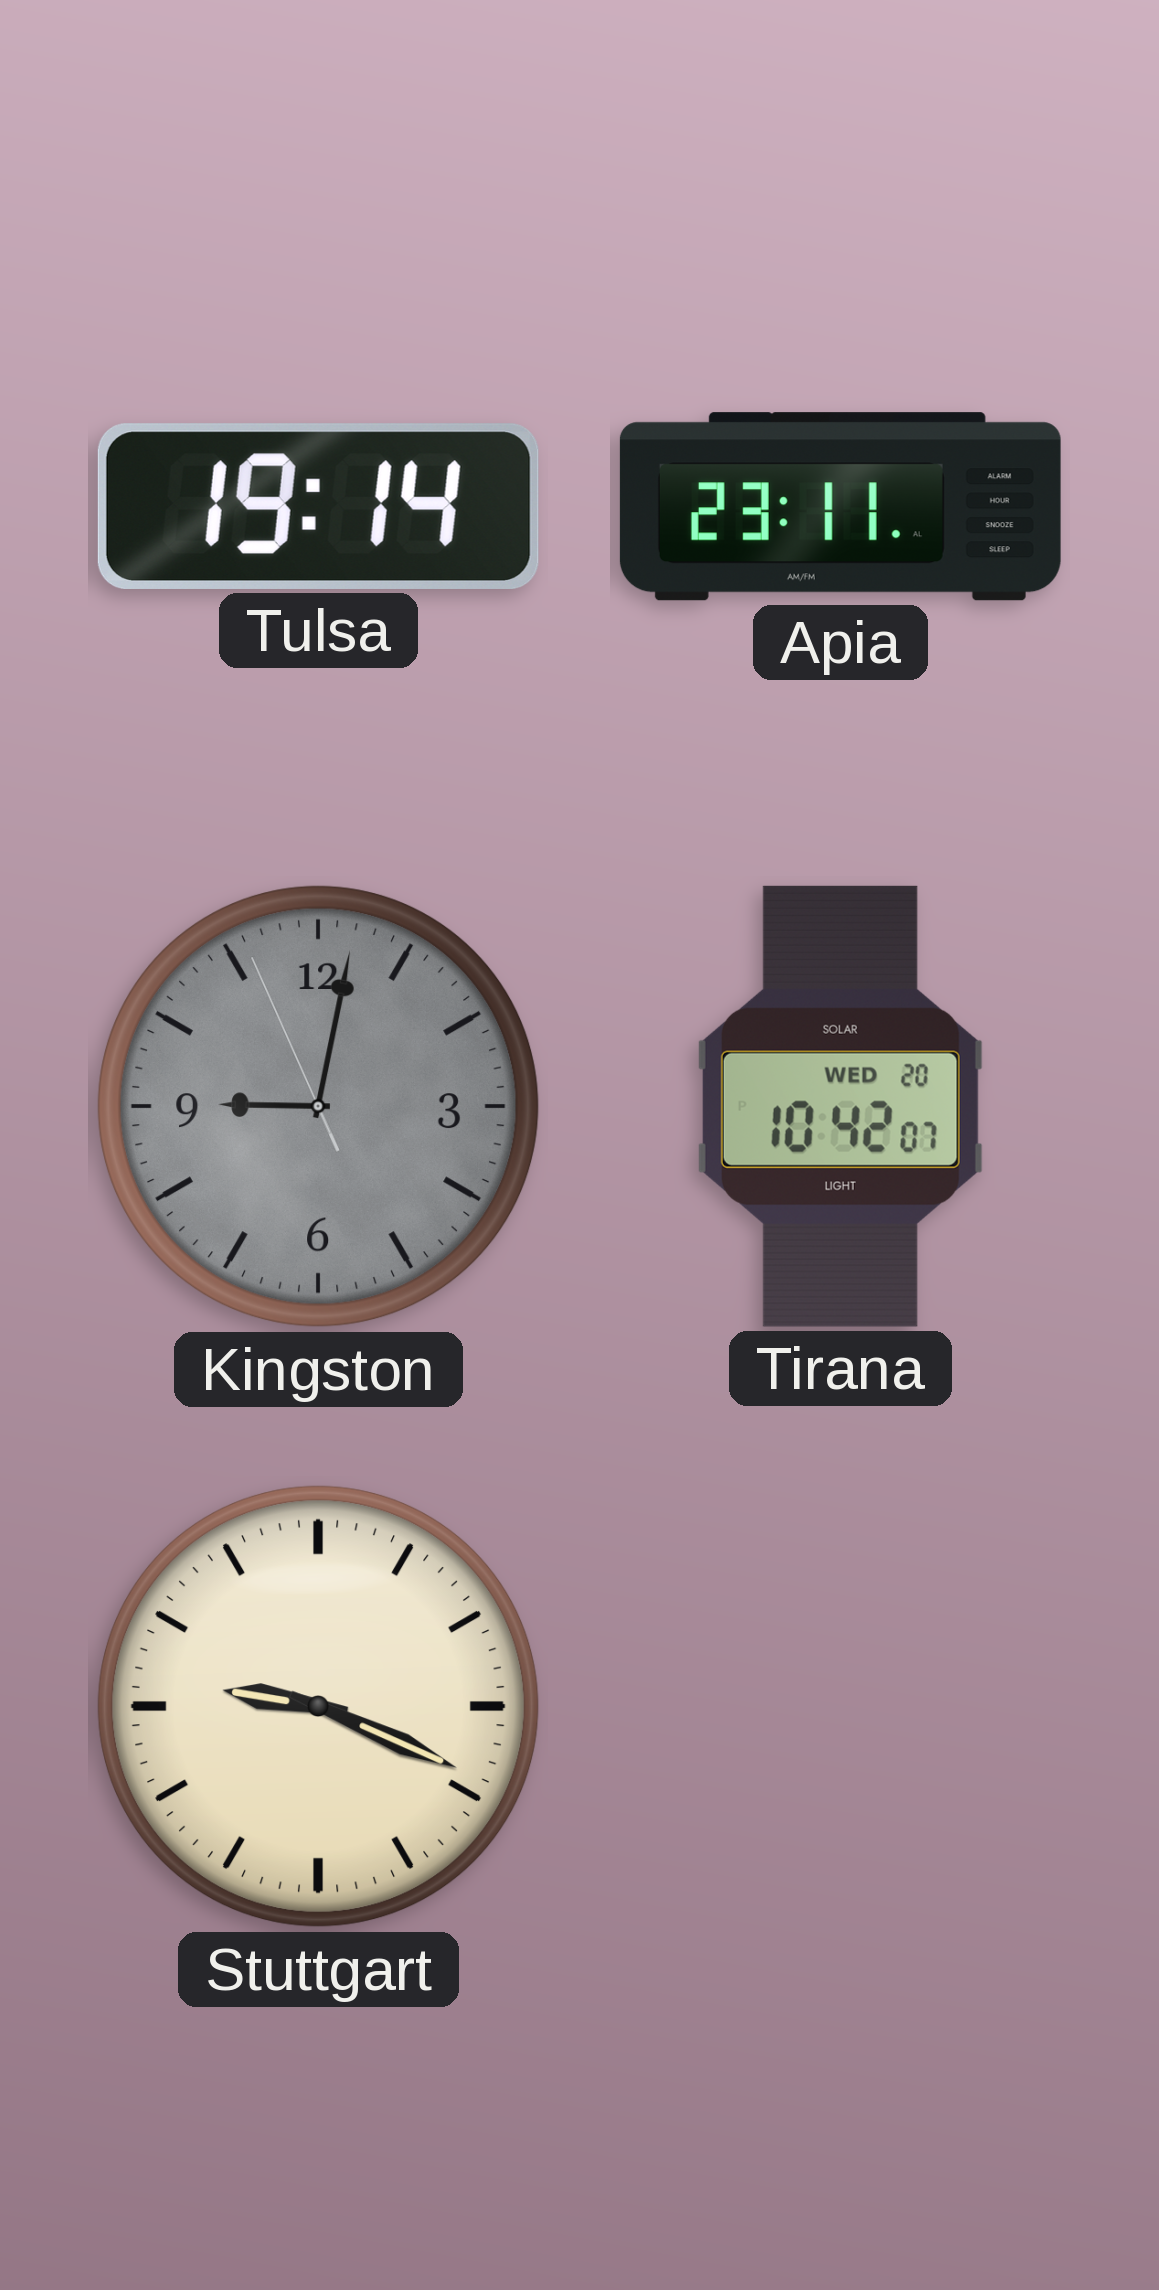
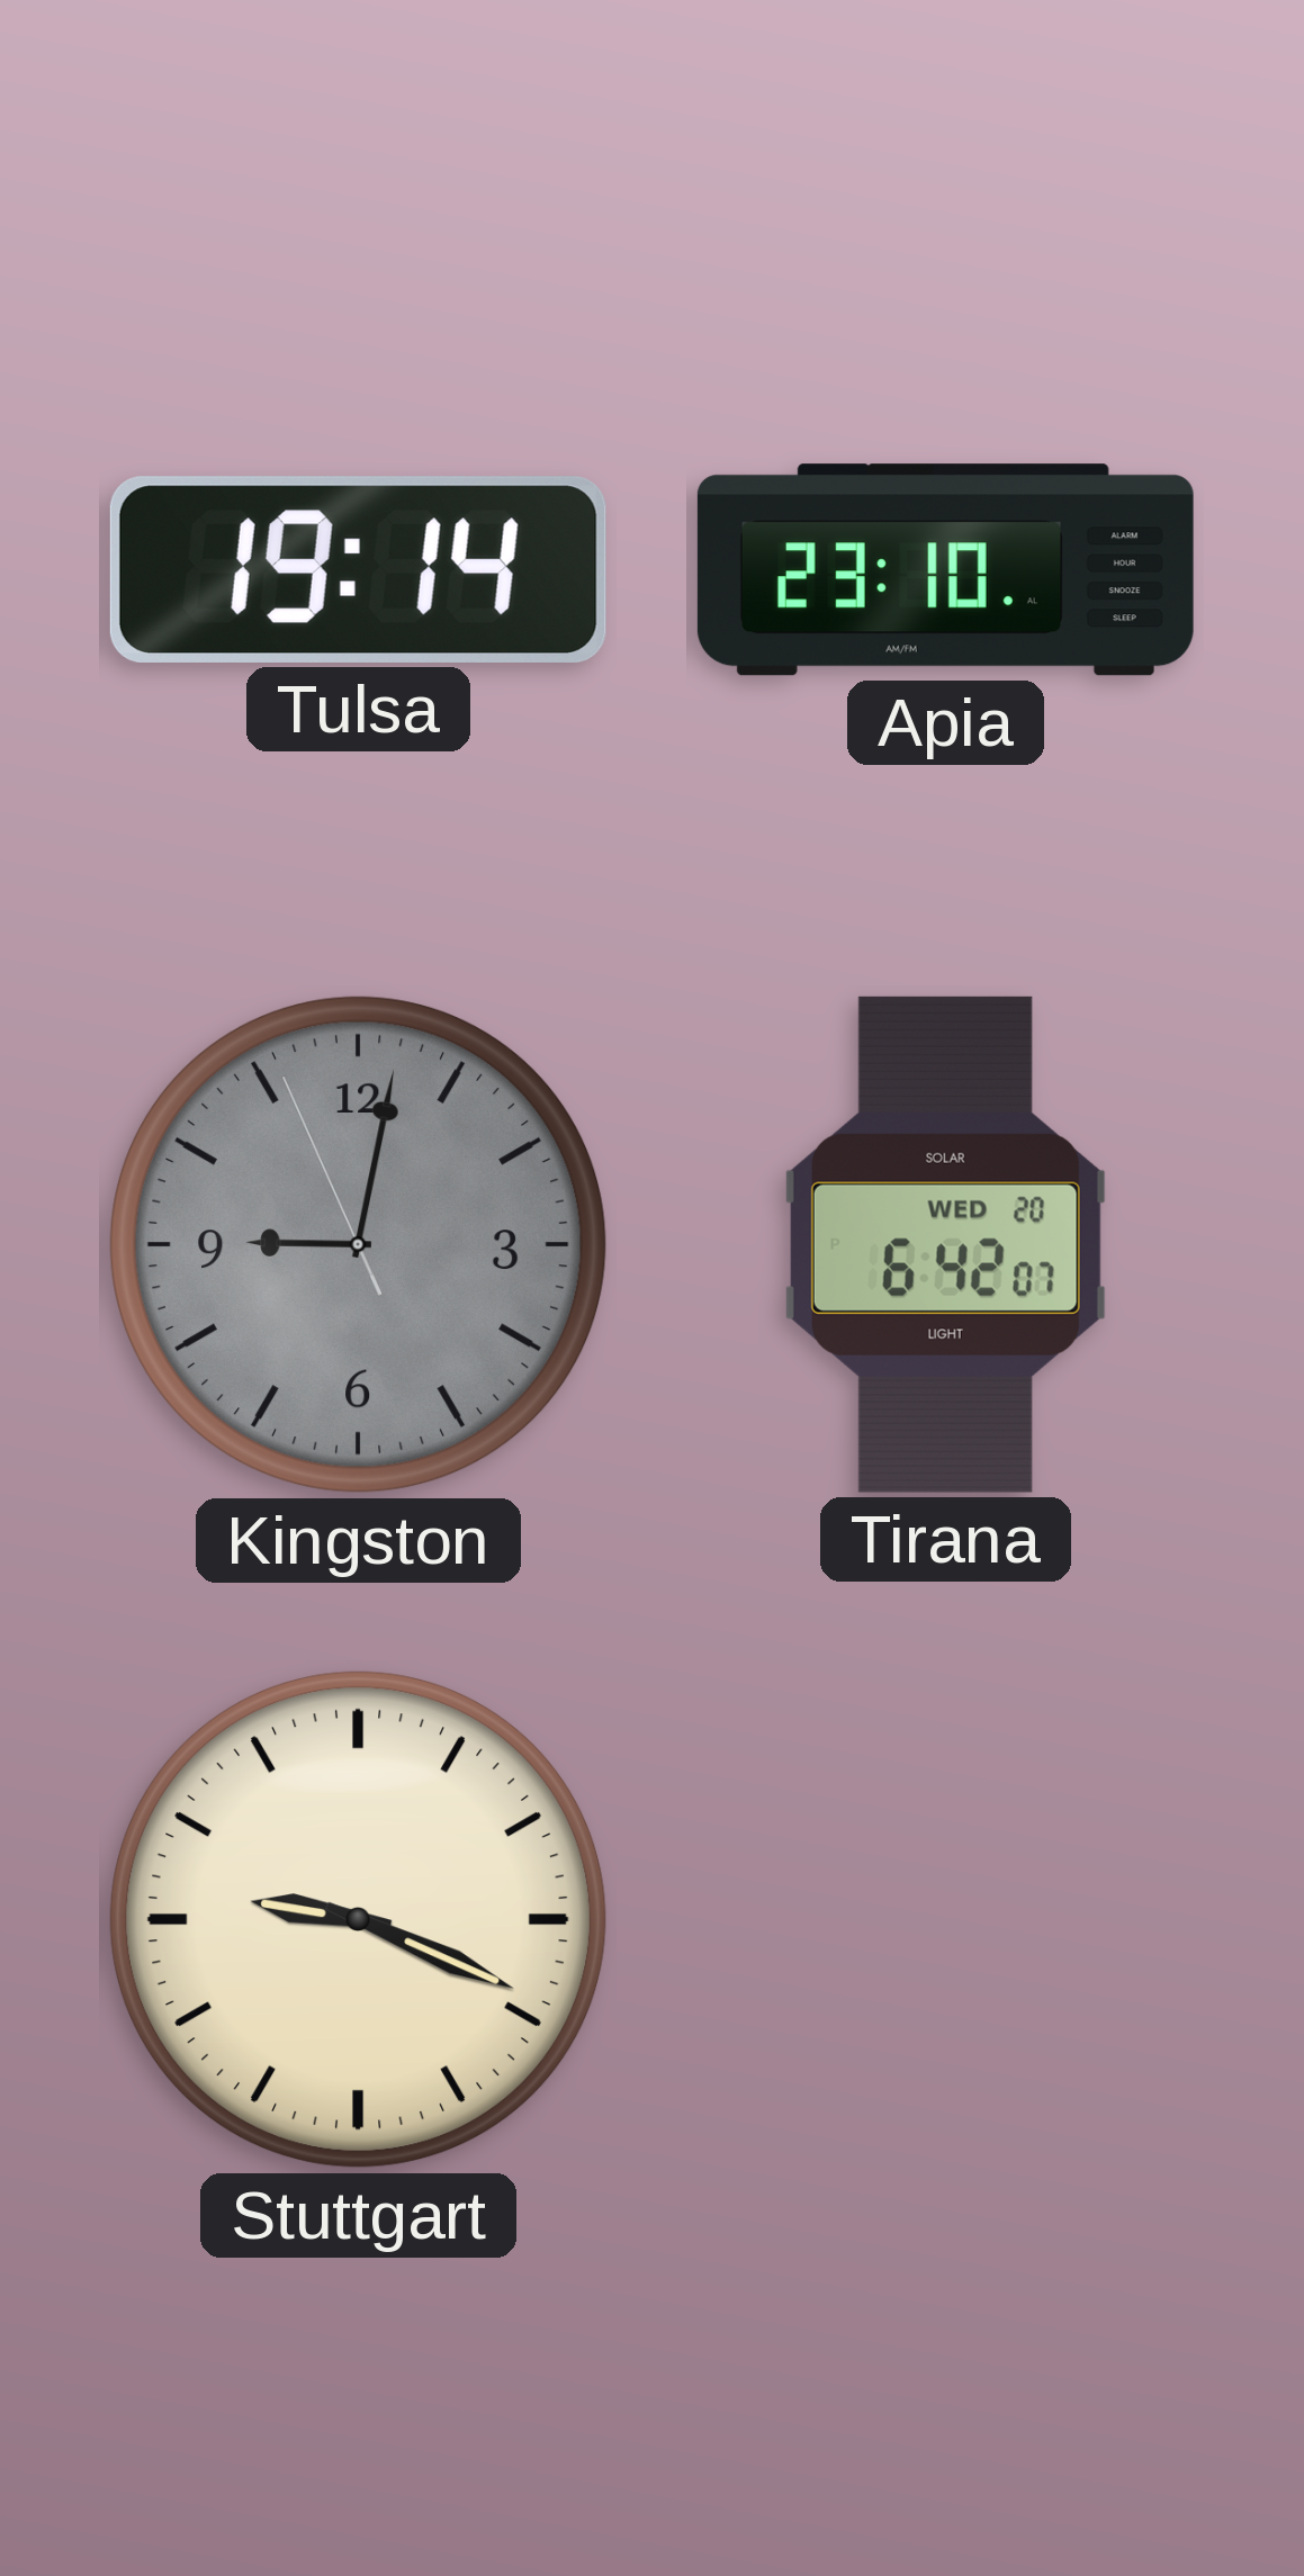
Apia: 23:11 -> 23:10 (945, 570)
Tirana: 10:42 -> 6:42 (945, 1244)
